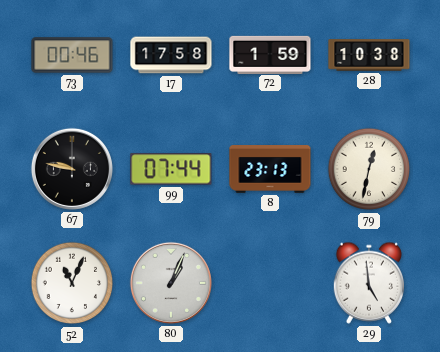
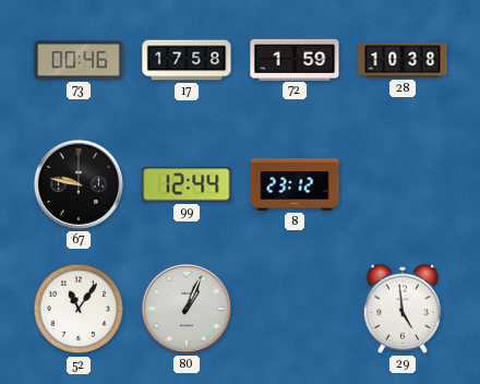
99: 07:44 -> 12:44 (187, 184)
8: 23:13 -> 23:12 (295, 184)
79: 12:32 -> none (369, 169)
52: 11:04 -> 11:06 (79, 309)
